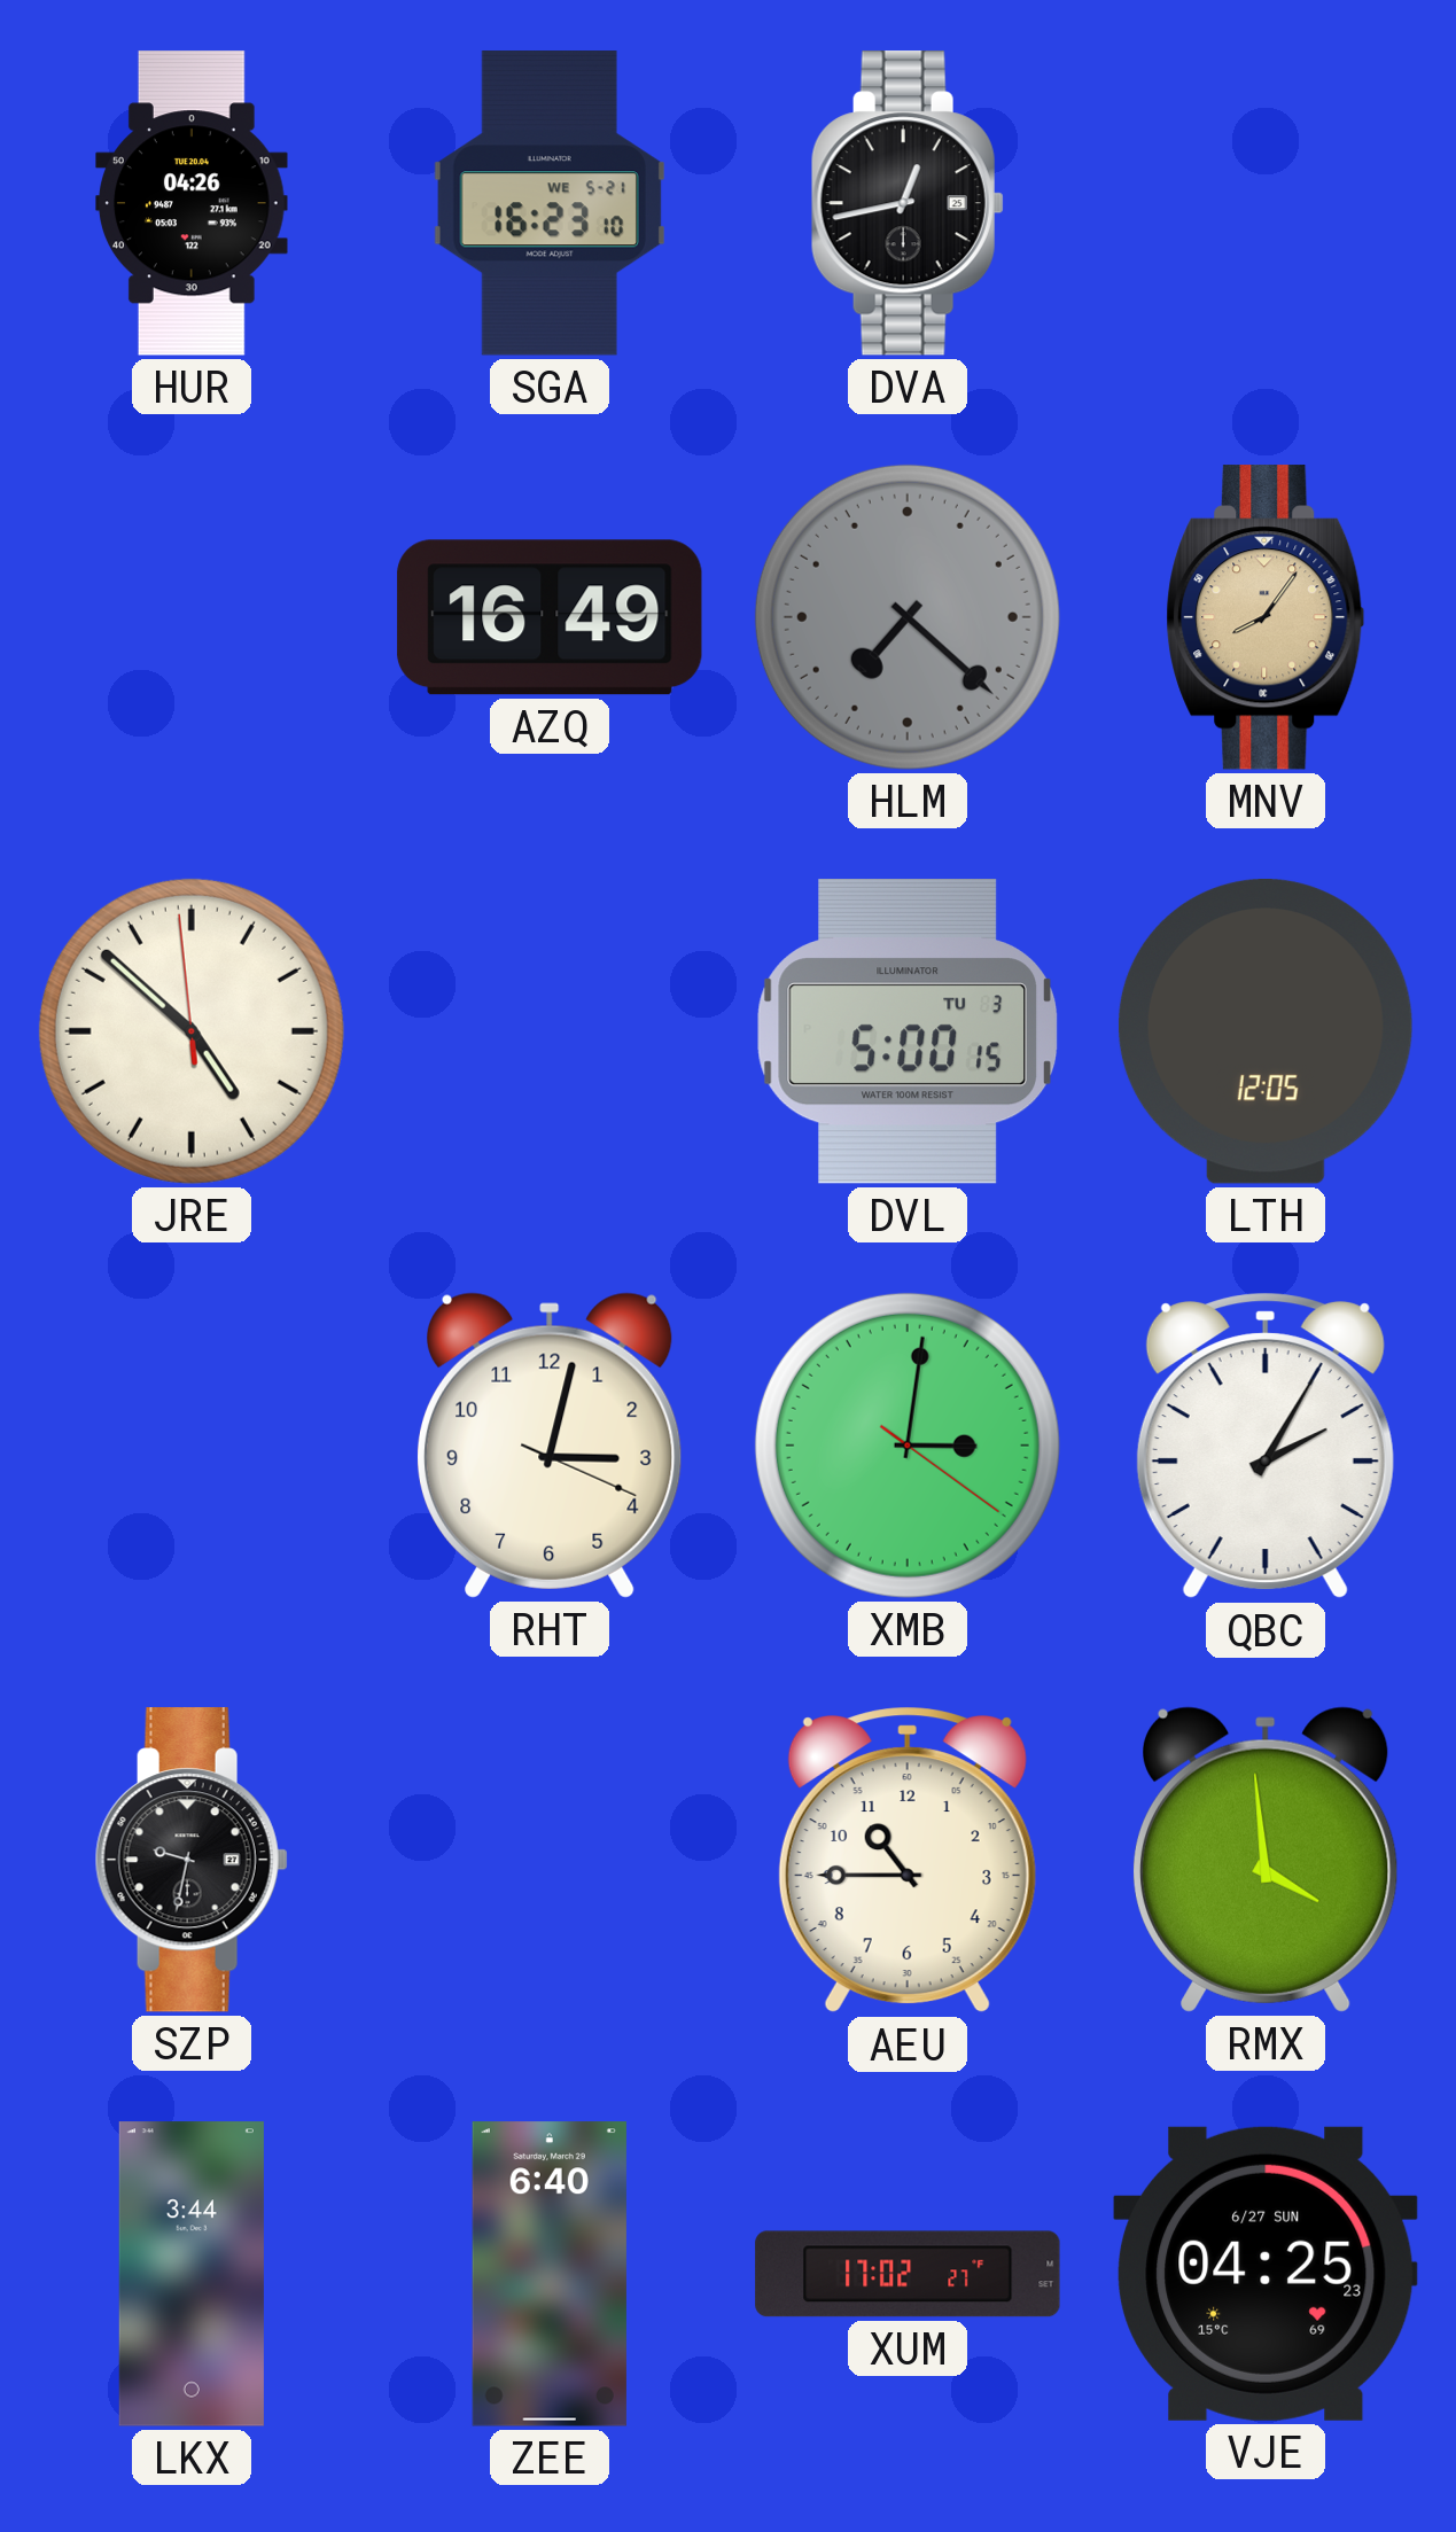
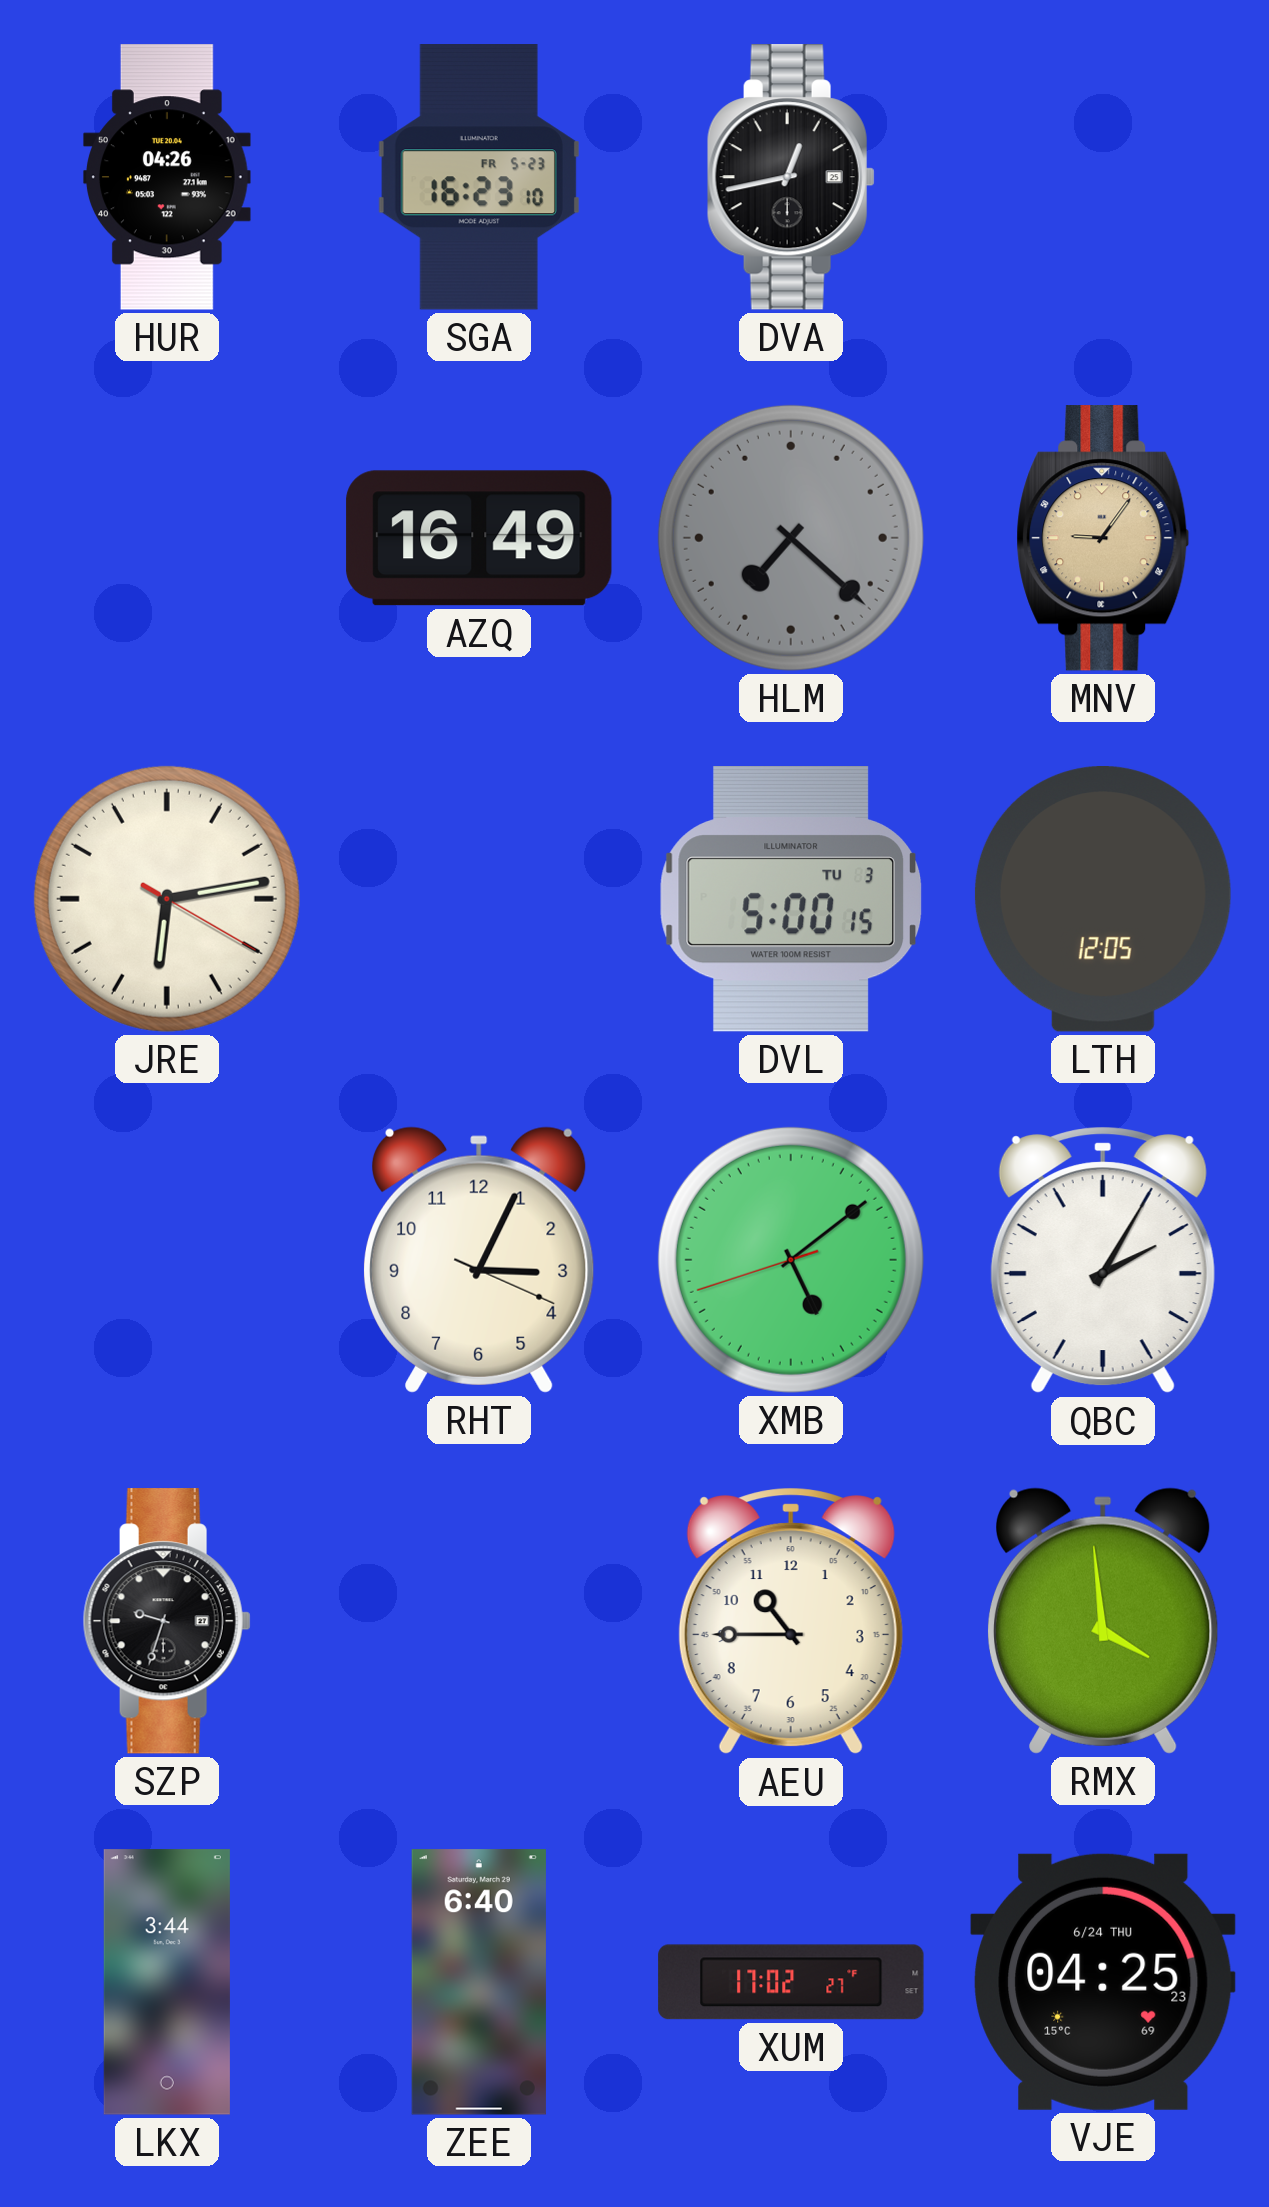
SGA date: WE 5-21 -> FR 5-23 (479, 177)
MNV: 8:06 -> 9:06 (1103, 538)
JRE: 4:51 -> 6:13 (167, 899)
RHT: 3:02 -> 3:04 (480, 1260)
XMB: 3:01 -> 5:08 (791, 1260)
SZP: 9:32 -> 9:33 (167, 1621)
VJE date: 6/27 SUN -> 6/24 THU (1103, 1982)
